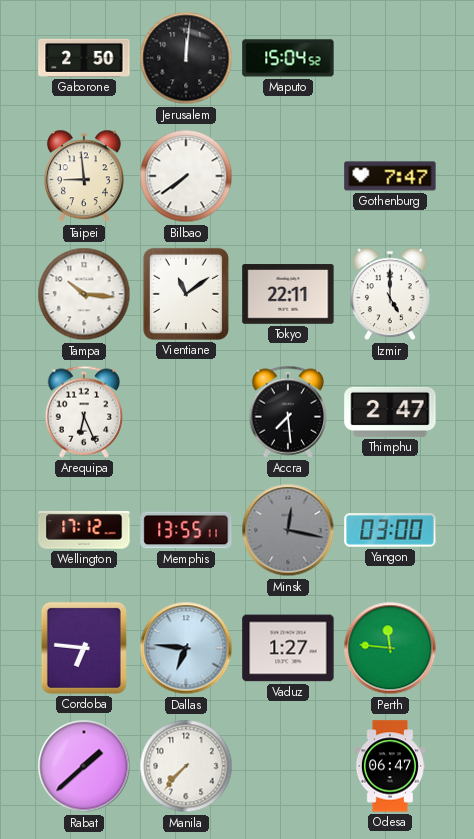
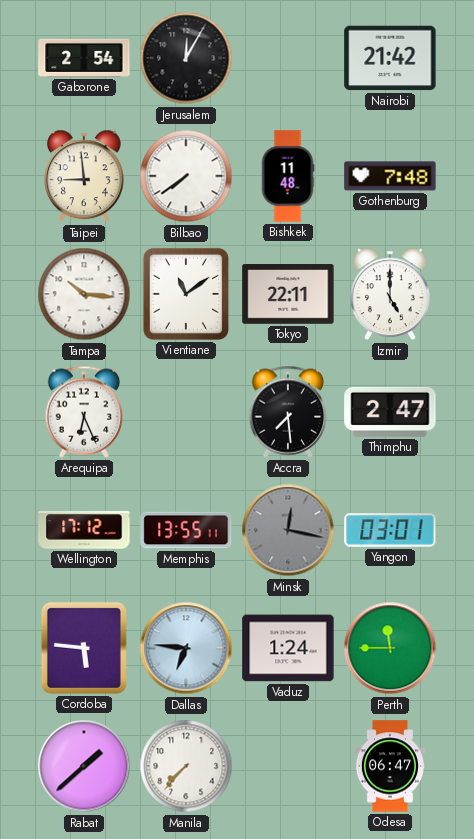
Gaborone: 2:50 -> 2:54 (84, 58)
Jerusalem: 12:01 -> 12:05 (186, 58)
Maputo: 15:04 -> none (288, 58)
Nairobi: none -> 21:42 (390, 58)
Bishkek: none -> 11:48 (288, 176)
Gothenburg: 7:47 -> 7:48 (390, 176)
Yangon: 03:00 -> 03:01 (390, 530)
Cordoba: 6:46 -> 5:46 (84, 648)
Vaduz: 1:27 -> 1:24 (288, 648)
Perth: 11:46 -> 11:45 (390, 648)
